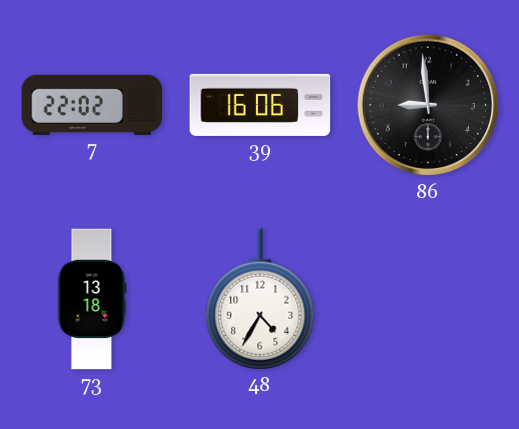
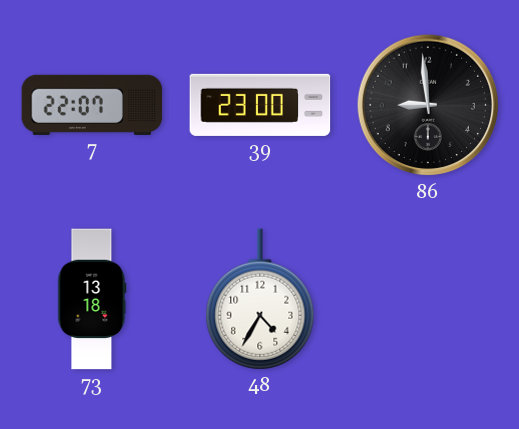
7: 22:02 -> 22:07 (92, 105)
39: 16:06 -> 23:00 (260, 105)
